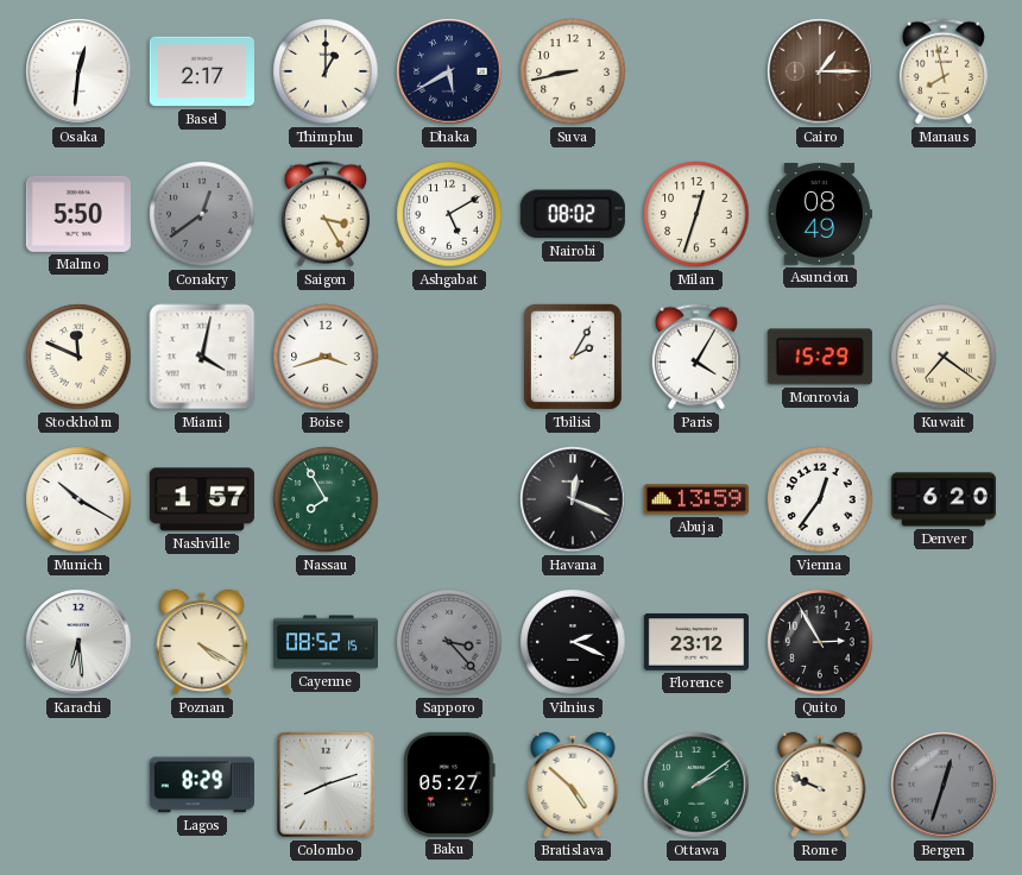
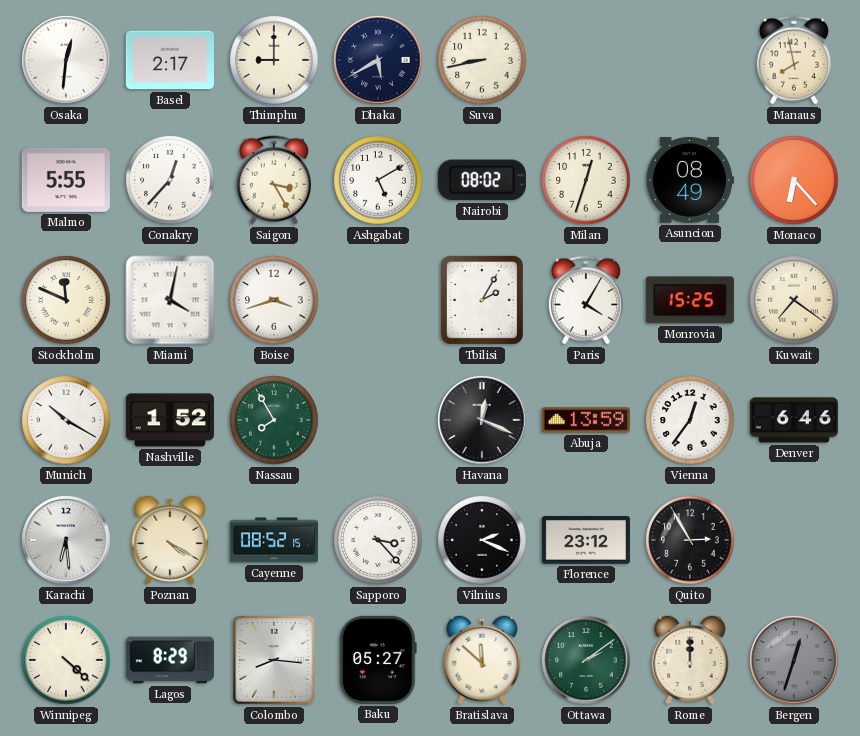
Thimphu: 1:00 -> 9:00 (274, 60)
Cairo: 1:15 -> none (820, 71)
Malmo: 5:50 -> 5:55 (66, 180)
Conakry: 12:39 -> 12:37 (170, 180)
Conakry dial: grey -> white (170, 180)
Monaco: none -> 6:23 (794, 180)
Monrovia: 15:29 -> 15:25 (690, 300)
Nashville: 1:57 -> 1:52 (170, 420)
Denver: 6:20 -> 6:46 (794, 420)
Sapporo dial: grey -> white (378, 540)
Winnipeg: none -> 4:22 (66, 660)
Colombo: 8:12 -> 8:16 (275, 660)
Bratislava: 4:52 -> 11:52 (482, 660)
Rome: 9:49 -> 12:00 (690, 660)
